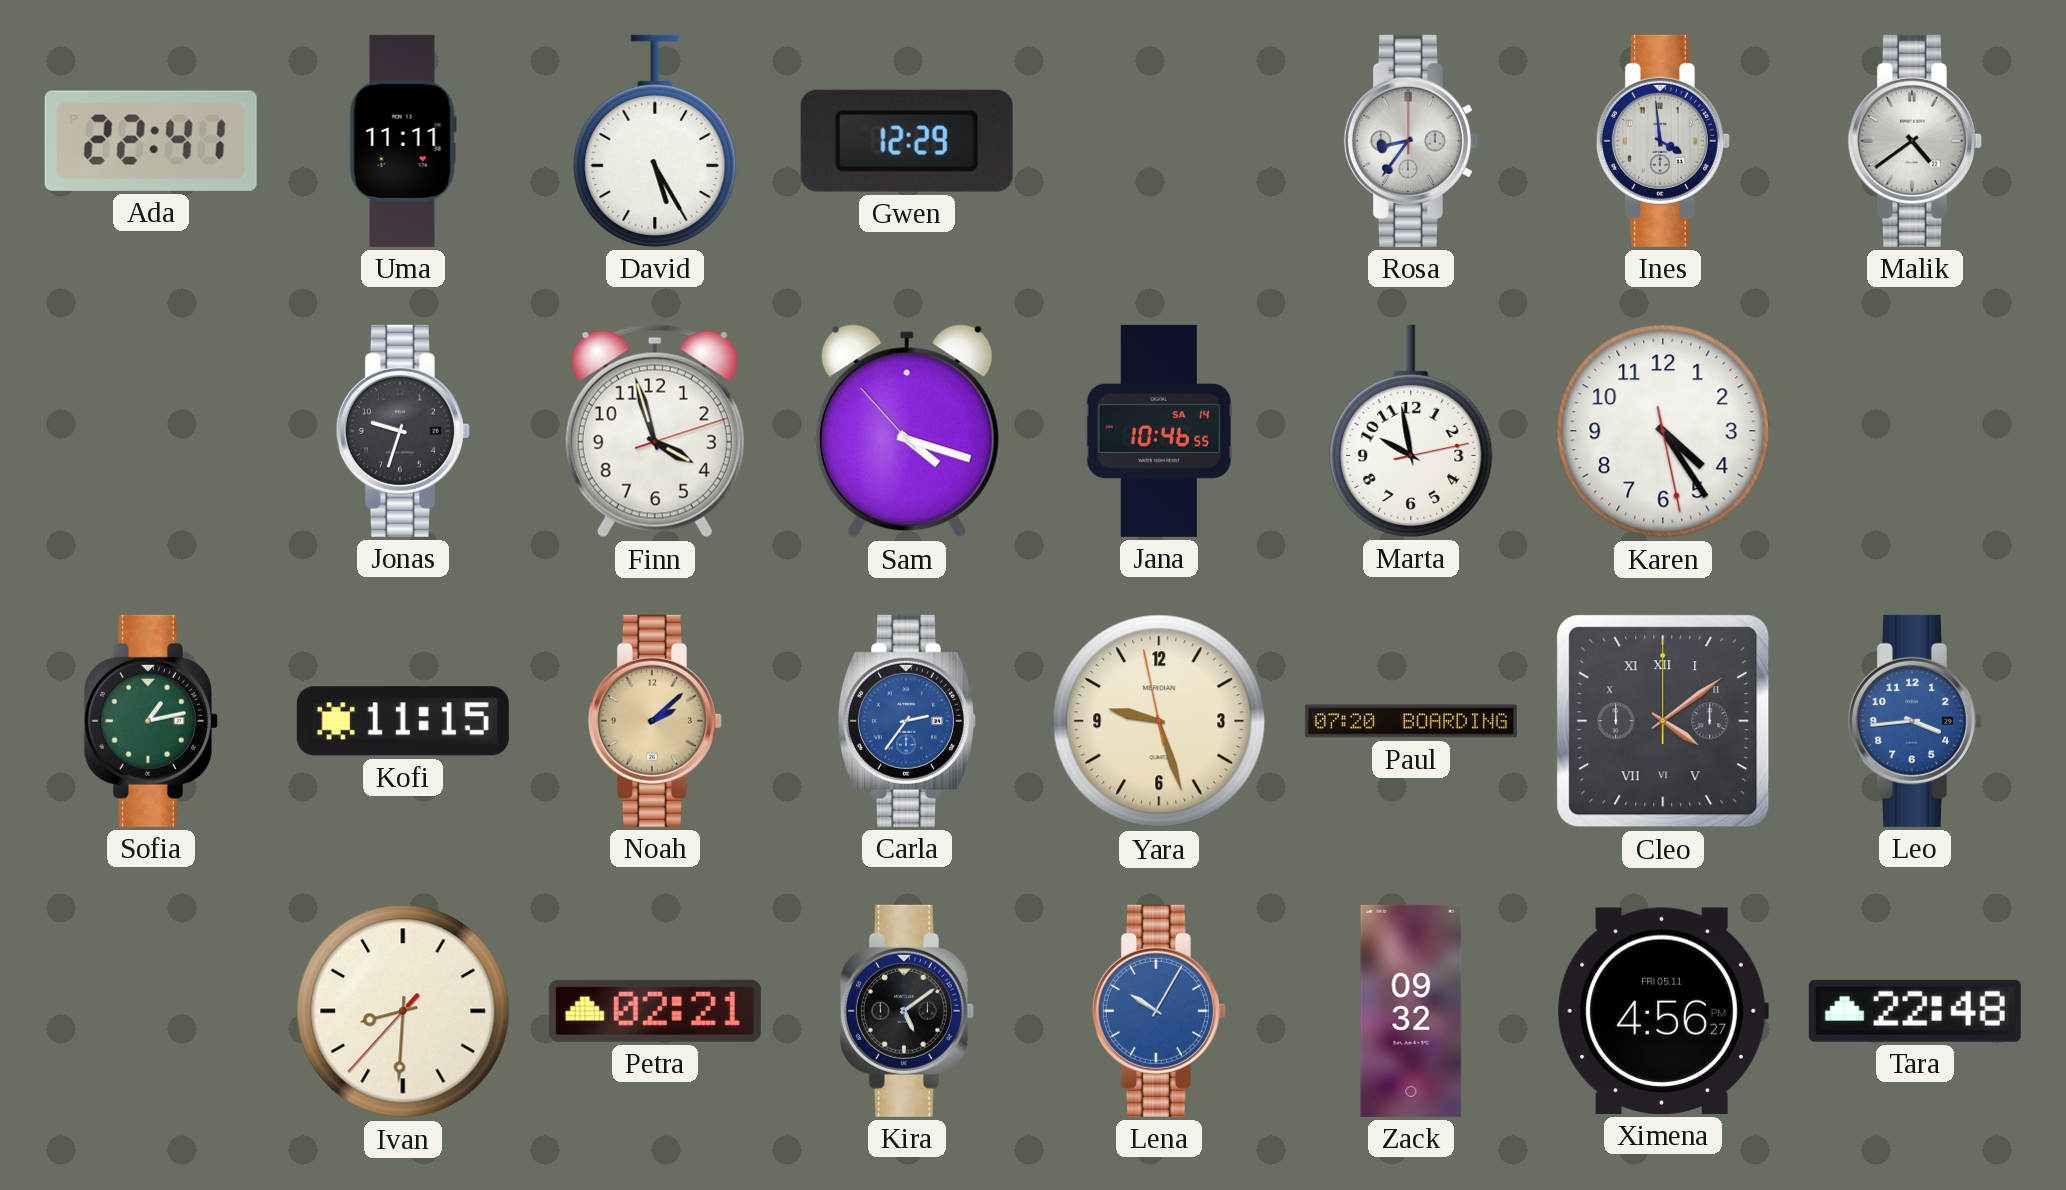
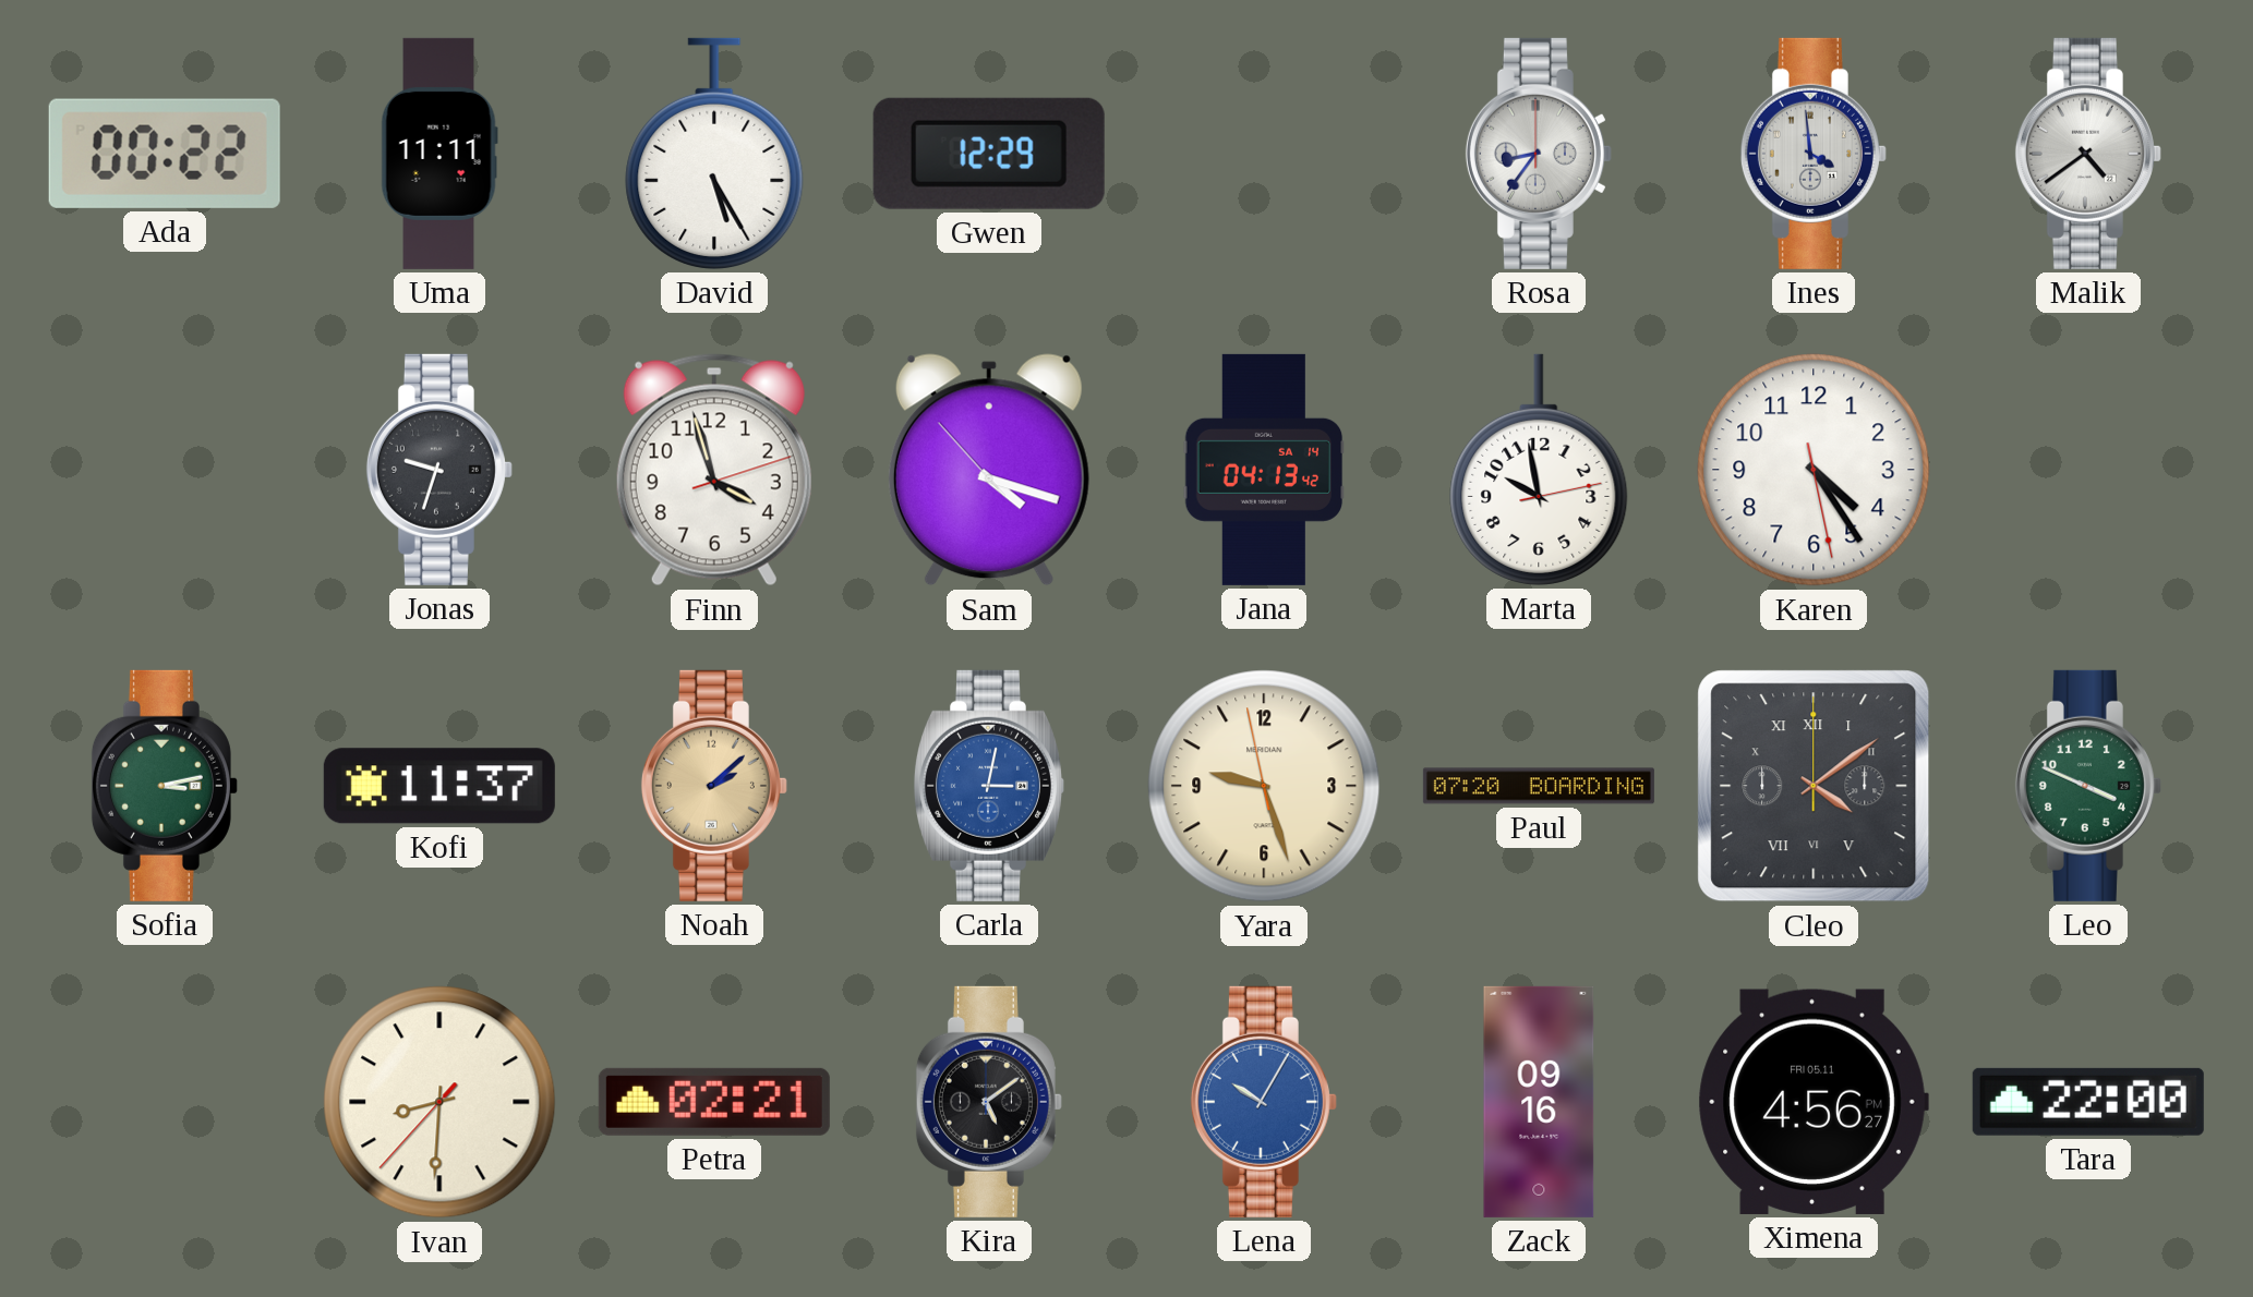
Ada: 22:41 -> 00:22 (165, 154)
Jana: 10:46 -> 04:13 (1264, 470)
Sofia: 1:13 -> 3:13 (165, 786)
Kofi: 11:15 -> 11:37 (439, 786)
Carla: 2:36 -> 3:02 (989, 786)
Leo: 3:44 -> 3:49 (2088, 786)
Leo dial: blue -> green (2088, 786)
Zack: 09:32 -> 09:16 (1539, 1102)
Tara: 22:48 -> 22:00 (2088, 1102)
